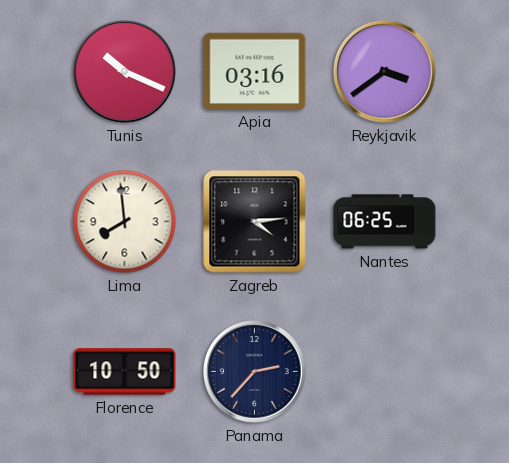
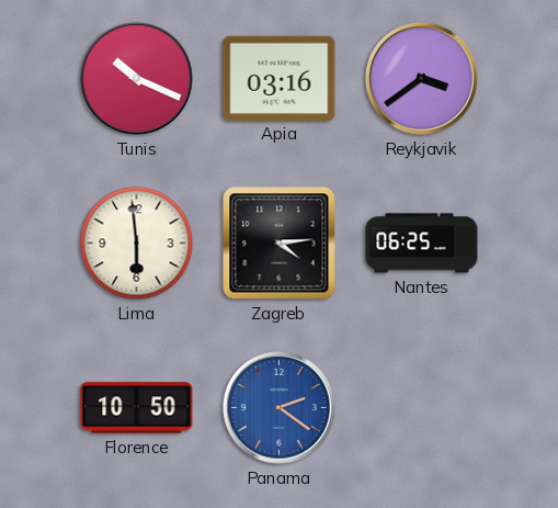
Lima: 7:59 -> 5:59 (137, 244)
Panama: 2:37 -> 2:21 (280, 408)
Panama dial: navy -> blue (280, 408)
